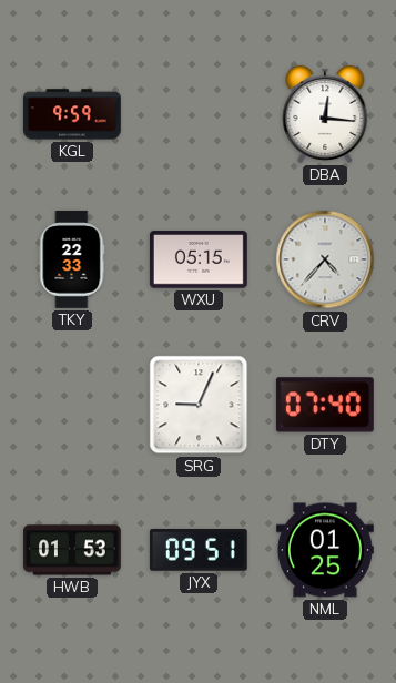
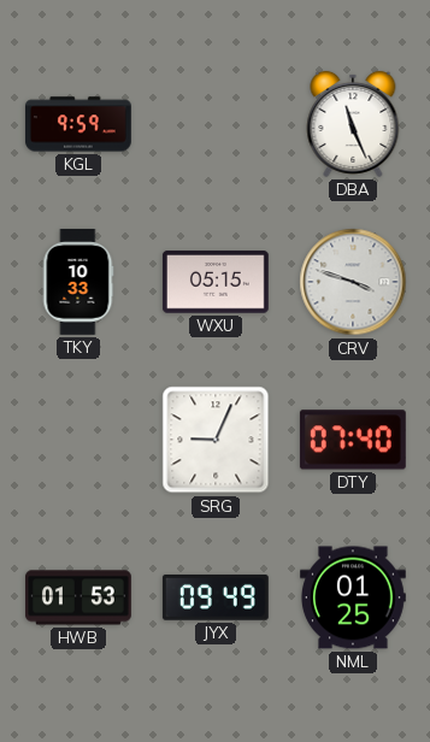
DBA: 12:16 -> 11:26 (353, 124)
TKY: 22:33 -> 10:33 (78, 282)
CRV: 4:37 -> 3:48 (353, 282)
JYX: 09:51 -> 09:49 (216, 597)
